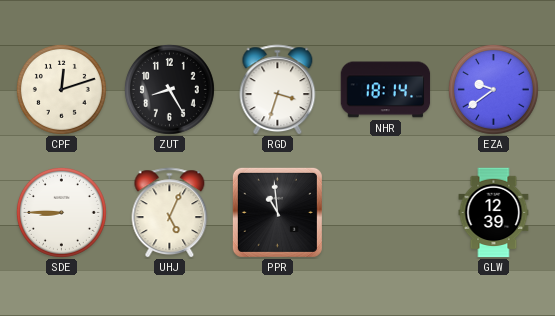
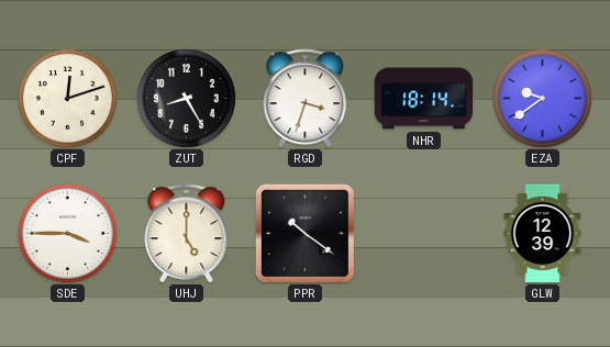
SDE: 8:45 -> 3:45 (67, 233)
UHJ: 5:04 -> 5:00 (187, 234)
PPR: 10:59 -> 10:21 (304, 233)
